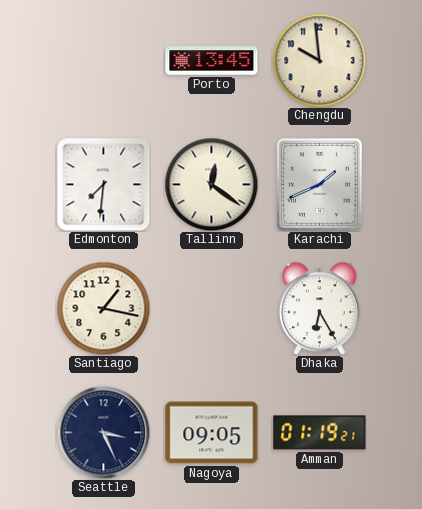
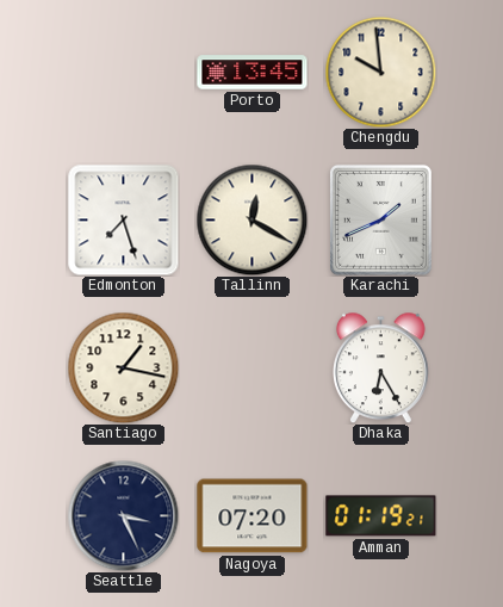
Edmonton: 7:31 -> 7:27 (124, 221)
Tallinn: 12:21 -> 12:20 (251, 219)
Nagoya: 09:05 -> 07:20 (253, 516)
